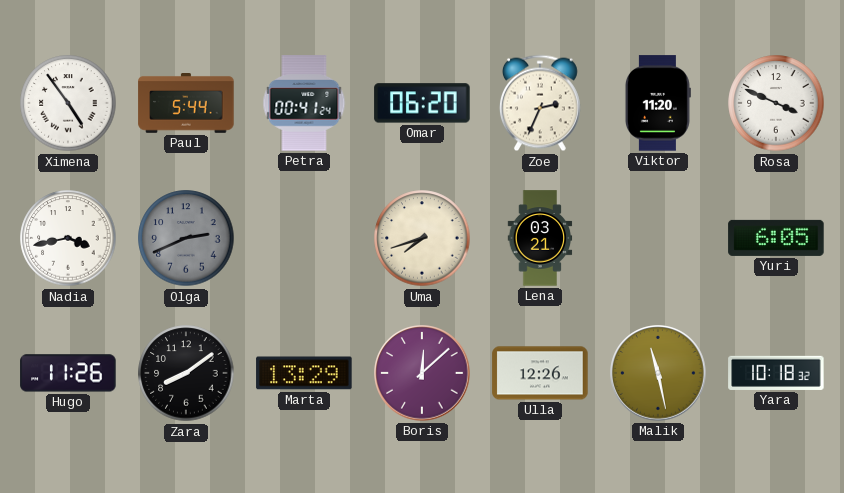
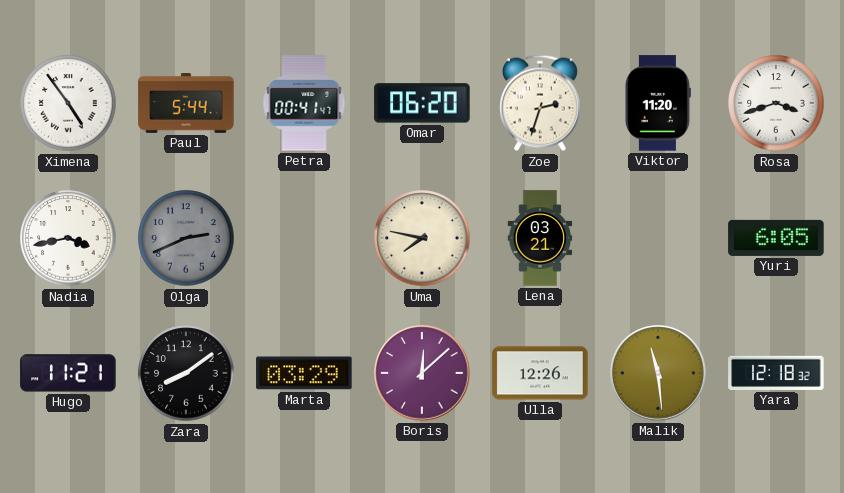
Petra: 00:41:24 -> 00:41:47 (304, 103)
Zoe: 2:34 -> 2:33 (540, 103)
Rosa: 3:49 -> 3:42 (776, 103)
Uma: 7:42 -> 7:47 (422, 238)
Hugo: 11:26 -> 11:21 (68, 373)
Marta: 13:29 -> 03:29 (304, 373)
Malik: 11:28 -> 11:29 (658, 373)
Yara: 10:18 -> 12:18 (776, 373)
